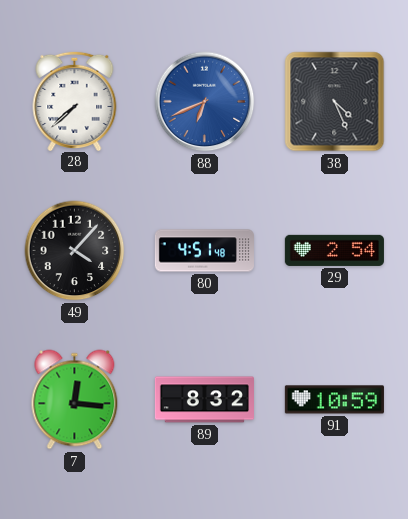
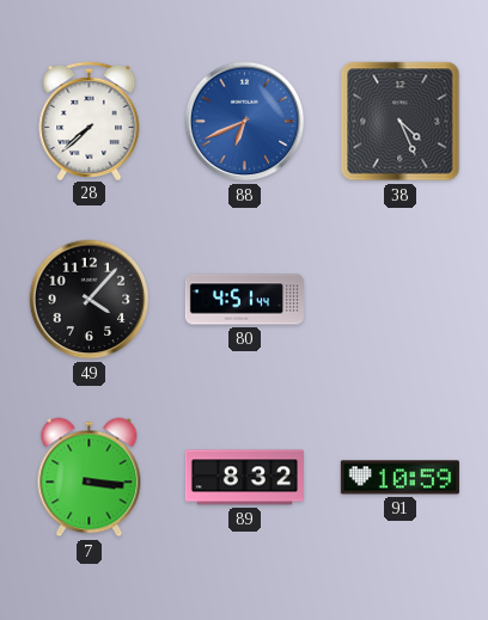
80: 4:51:48 -> 4:51:44 (244, 300)
29: 2:54 -> none (334, 250)
7: 12:16 -> 3:16 (90, 478)
